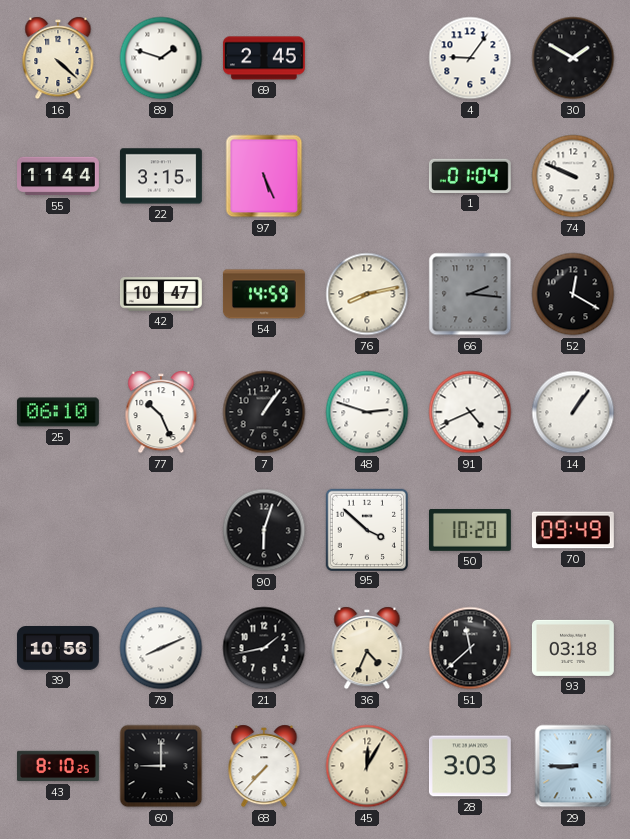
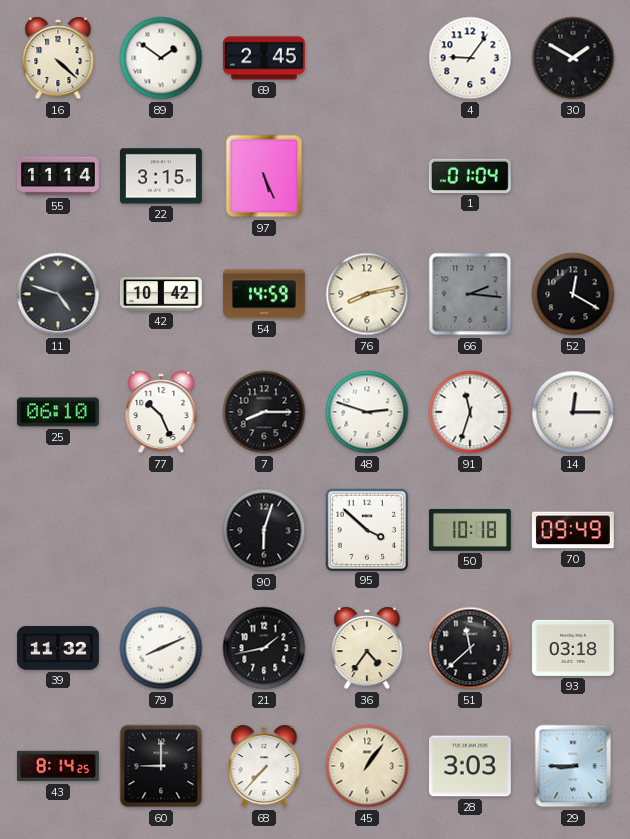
89: 1:48 -> 1:51 (161, 58)
55: 11:44 -> 11:14 (59, 176)
74: 9:49 -> none (573, 176)
11: none -> 4:48 (58, 294)
42: 10:47 -> 10:42 (161, 294)
7: 1:06 -> 8:15 (264, 412)
91: 4:41 -> 11:33 (470, 412)
14: 1:06 -> 12:15 (573, 412)
50: 10:20 -> 10:18 (471, 531)
39: 10:56 -> 11:32 (58, 648)
36: 4:34 -> 4:36 (367, 648)
43: 8:10 -> 8:14 (59, 766)
45: 12:05 -> 1:06 (367, 766)
